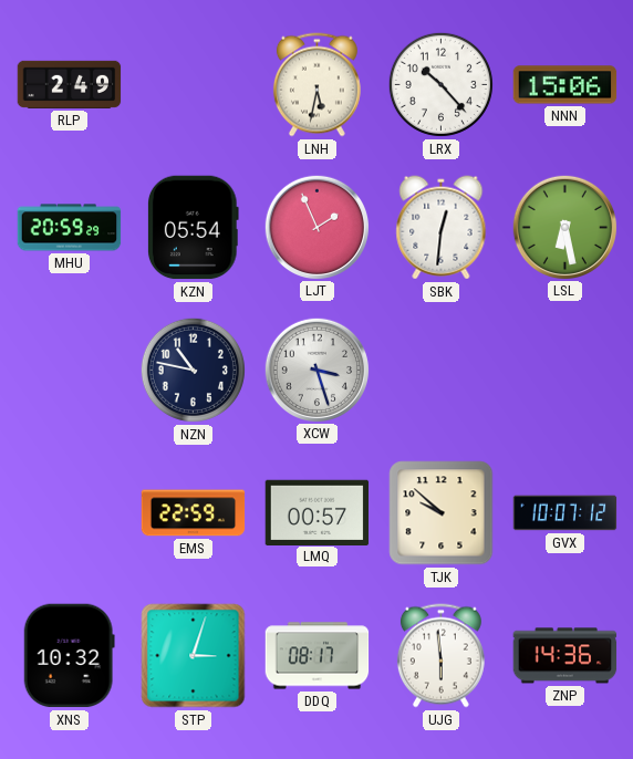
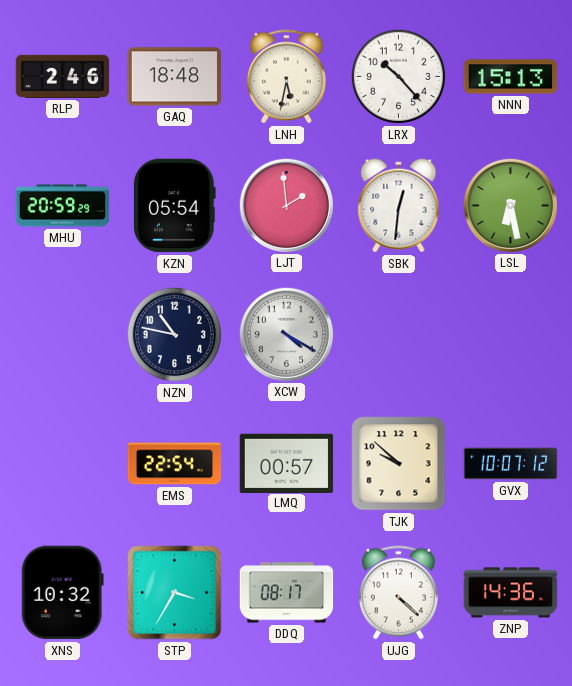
RLP: 2:49 -> 2:46 (63, 76)
GAQ: none -> 18:48 (175, 77)
NNN: 15:06 -> 15:13 (511, 77)
LJT: 1:56 -> 1:59 (286, 205)
XCW: 3:27 -> 4:20 (286, 334)
EMS: 22:59 -> 22:54 (175, 464)
STP: 3:03 -> 3:35 (175, 593)
UJG: 5:59 -> 4:22 (398, 593)
